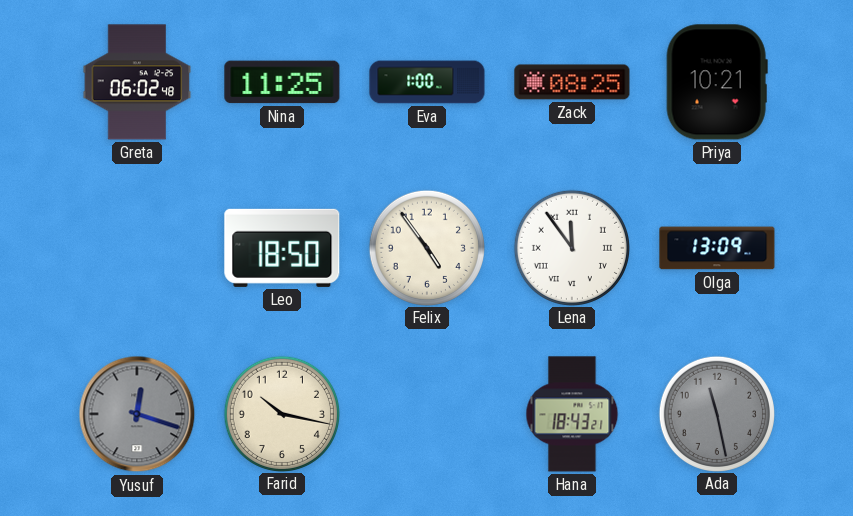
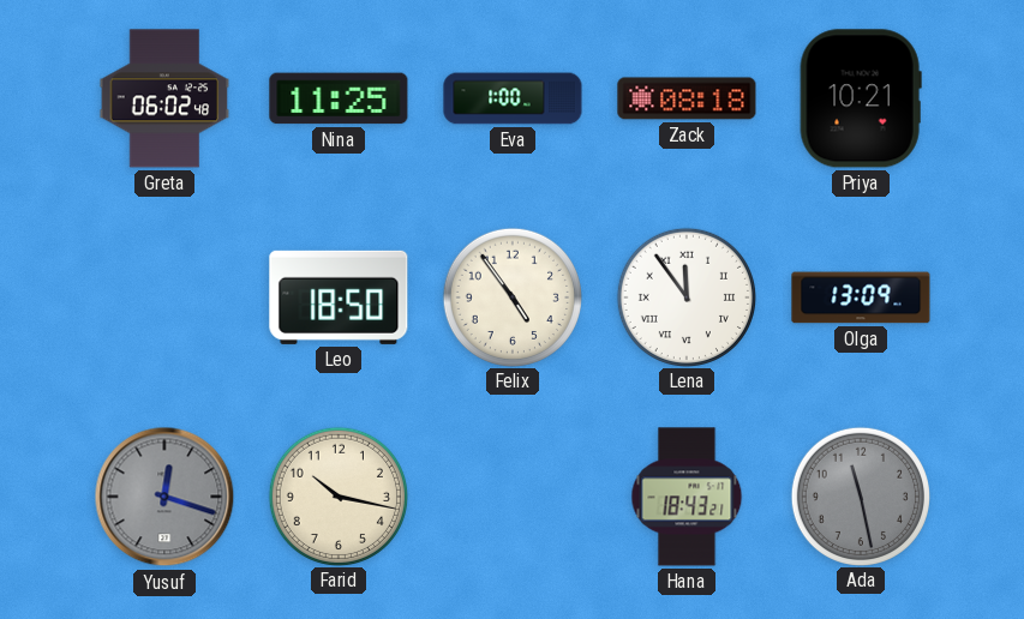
Zack: 08:25 -> 08:18 (687, 98)
